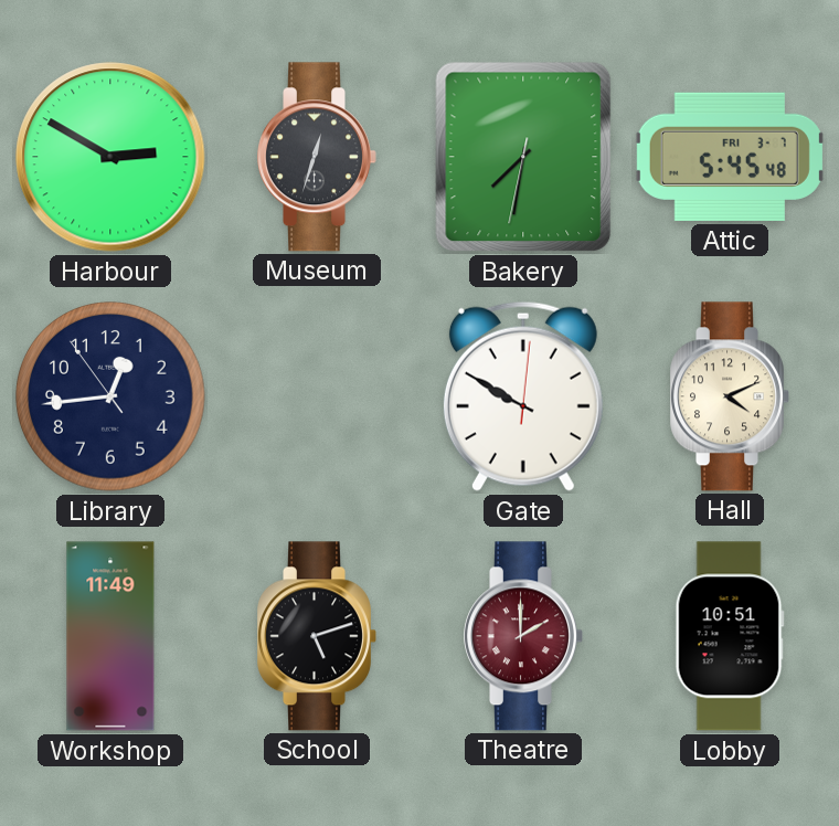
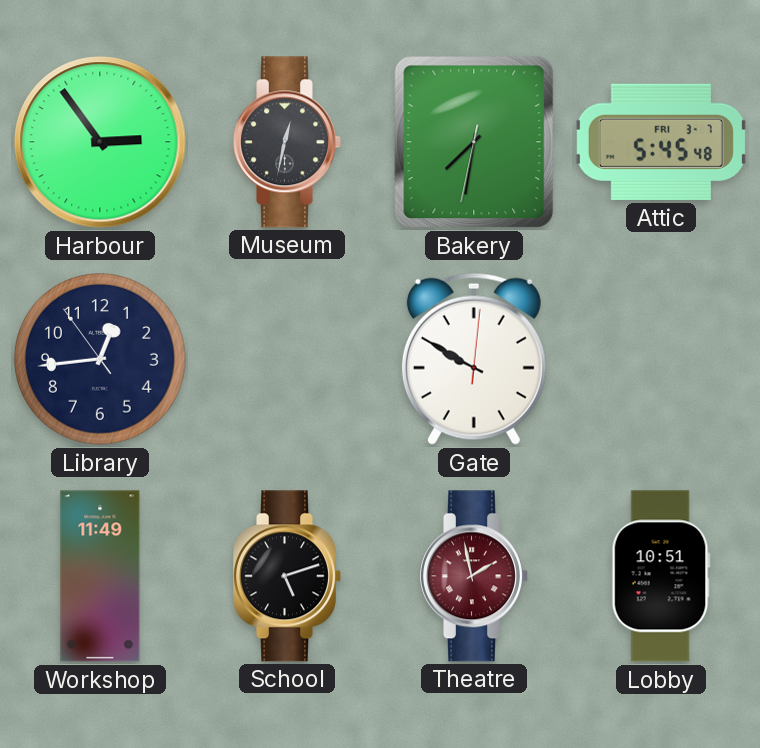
Harbour: 2:50 -> 2:54 (100, 142)
Museum: 12:33 -> 12:32 (288, 142)
Hall: 4:11 -> none (731, 396)
Theatre: 2:00 -> 1:58 (475, 576)
